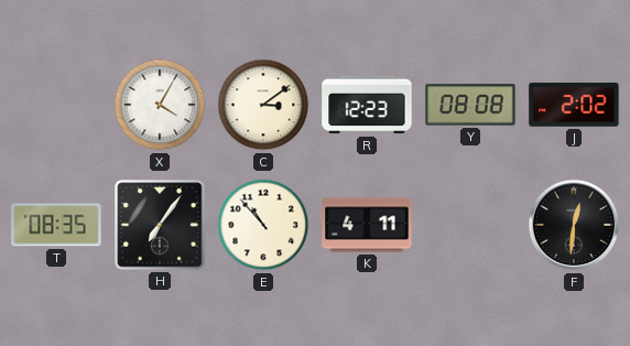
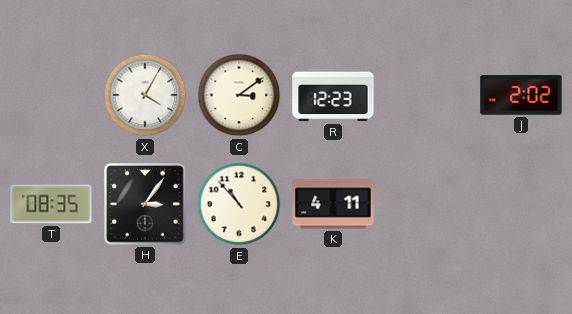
Y: 08:08 -> none (470, 105)
H: 7:06 -> 3:06 (145, 204)
F: 12:31 -> none (574, 225)
